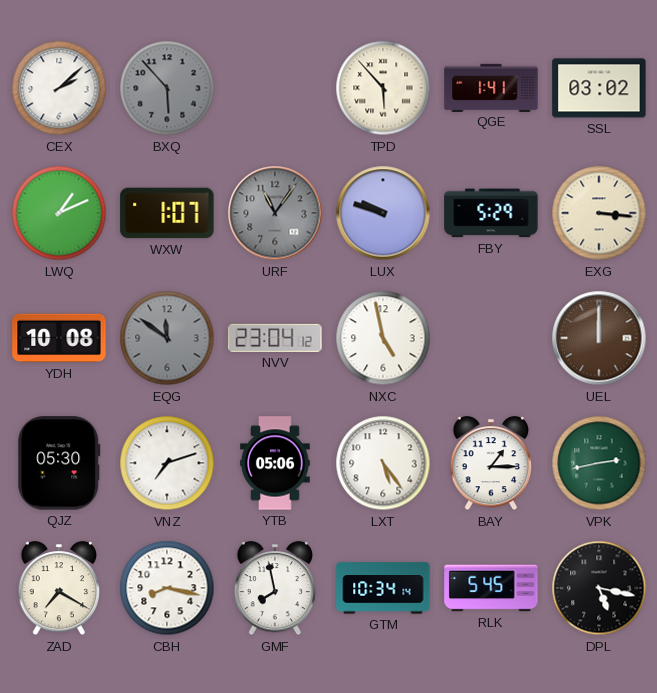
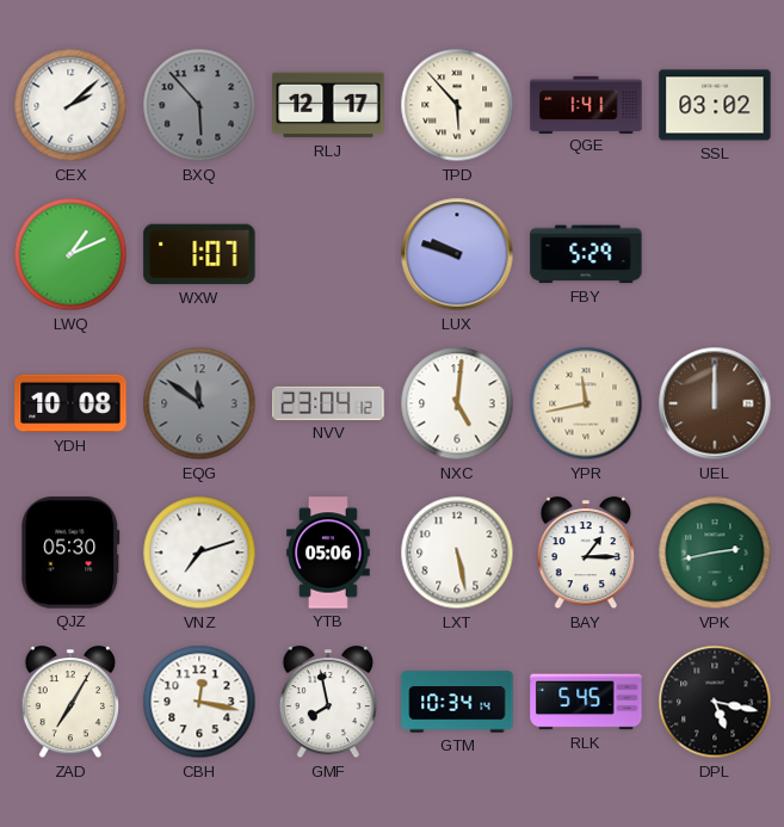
RLJ: none -> 12:17 (328, 105)
URF: 11:06 -> none (275, 213)
EXG: 3:16 -> none (599, 213)
NXC: 4:58 -> 5:01 (457, 403)
YPR: none -> 11:43 (586, 403)
LXT: 5:24 -> 5:28 (457, 553)
ZAD: 7:20 -> 7:05 (70, 703)
CBH: 8:17 -> 12:17 (199, 702)
